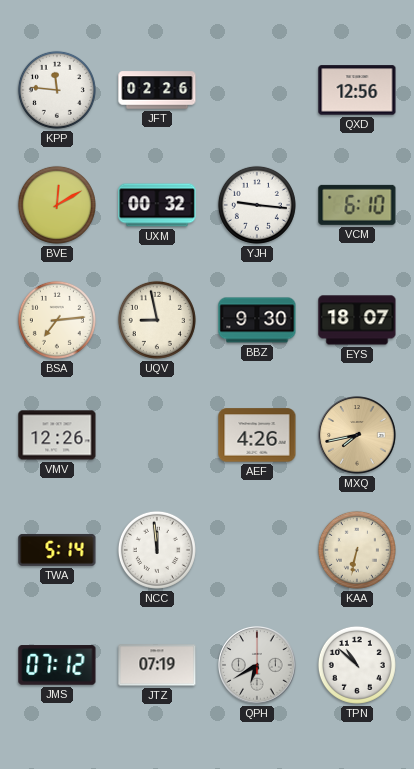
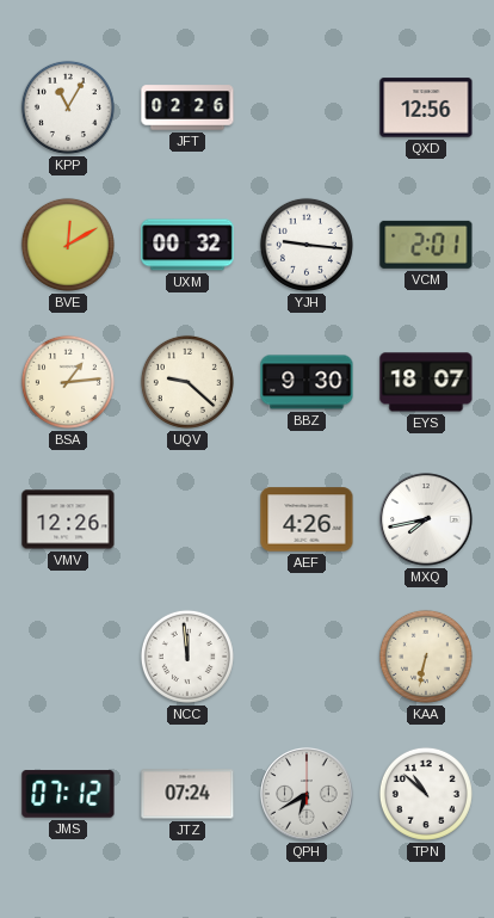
KPP: 11:46 -> 11:05 (68, 107)
VCM: 6:10 -> 2:01 (426, 245)
BSA: 7:14 -> 1:14 (68, 382)
UQV: 8:58 -> 9:22 (187, 382)
MXQ dial: champagne -> white (426, 519)
TWA: 5:14 -> none (57, 550)
JTZ: 07:19 -> 07:24 (187, 794)
